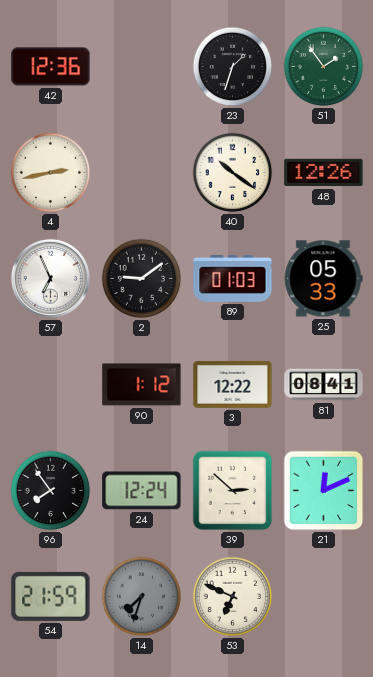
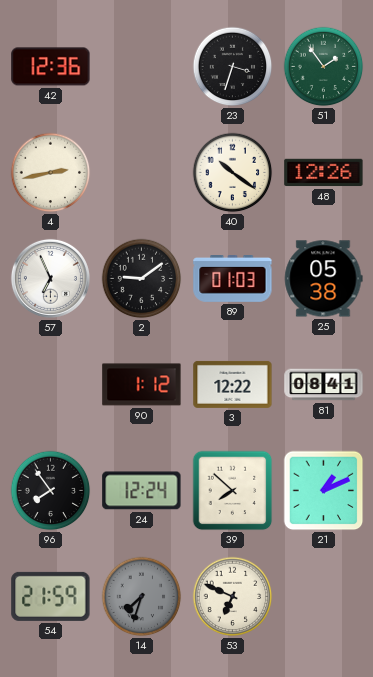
23: 1:33 -> 3:33 (233, 67)
25: 05:33 -> 05:38 (324, 279)
39: 2:52 -> 7:52 (233, 491)
21: 12:11 -> 1:11 (324, 491)
